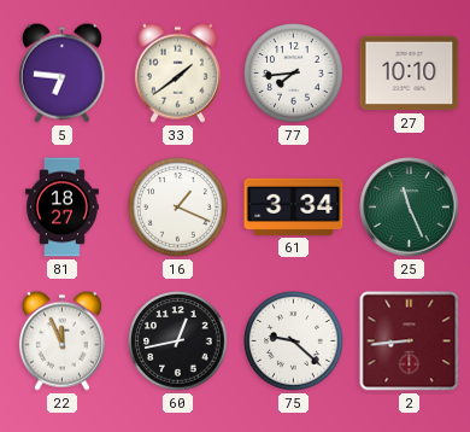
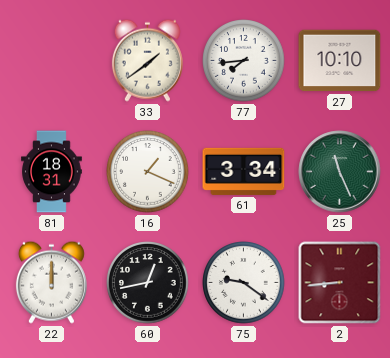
5: 6:46 -> none (61, 72)
81: 18:27 -> 18:31 (52, 172)
22: 11:56 -> 12:00 (51, 282)
75: 9:22 -> 9:21 (244, 283)
